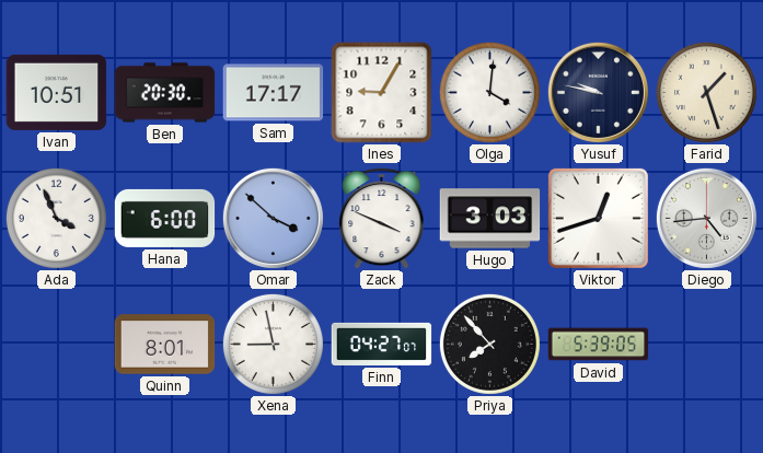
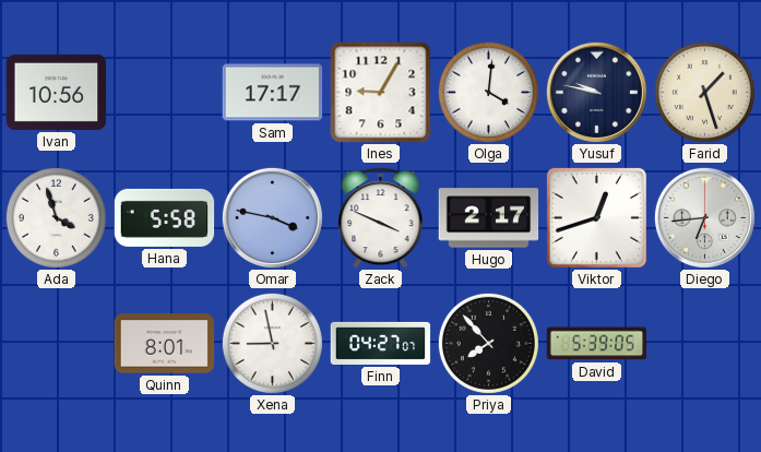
Ivan: 10:51 -> 10:56 (57, 92)
Ben: 20:30 -> none (165, 93)
Ada: 3:56 -> 3:57 (56, 217)
Hana: 6:00 -> 5:58 (165, 217)
Omar: 3:52 -> 3:47 (272, 217)
Hugo: 3:03 -> 2:17 (489, 218)
Diego: 4:44 -> 6:44 (704, 217)
